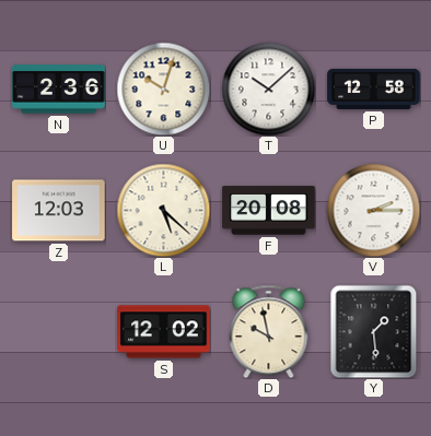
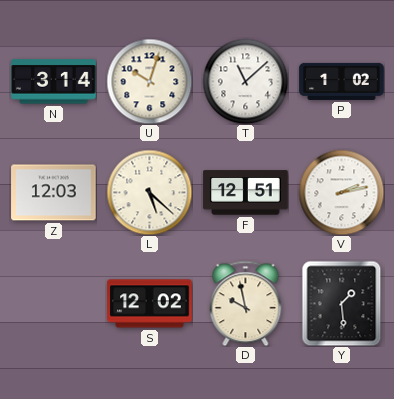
N: 2:36 -> 3:14 (54, 82)
T: 10:08 -> 11:08 (245, 81)
P: 12:58 -> 1:02 (342, 81)
F: 20:08 -> 12:51 (246, 193)
V: 2:15 -> 2:13 (341, 192)
